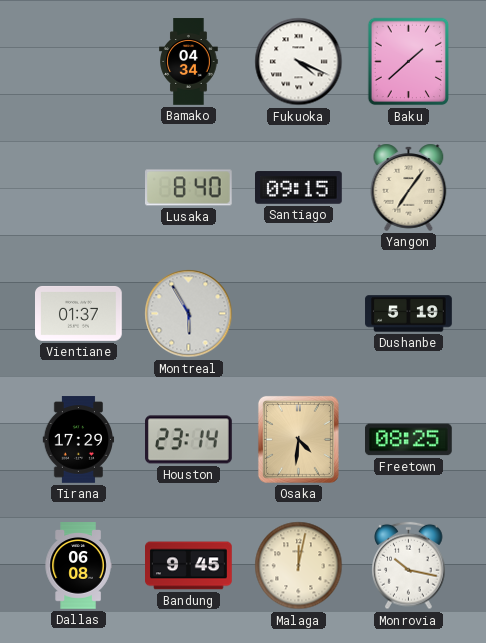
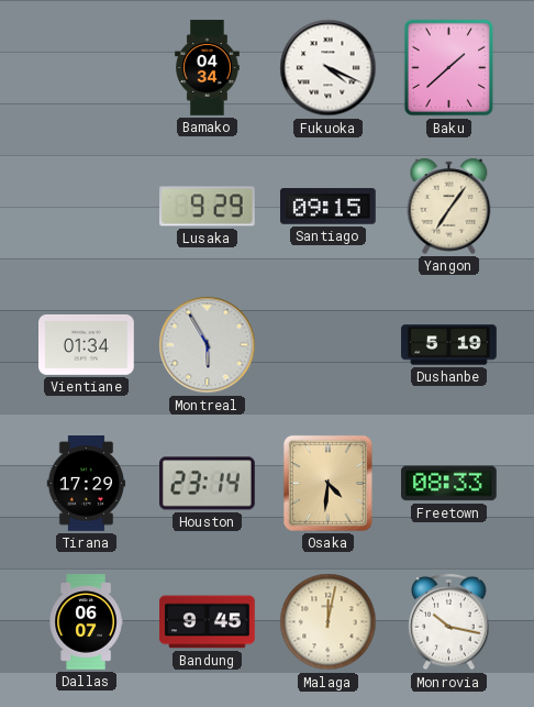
Lusaka: 8:40 -> 9:29 (208, 207)
Vientiane: 01:37 -> 01:34 (87, 344)
Freetown: 08:25 -> 08:33 (449, 484)
Dallas: 06:08 -> 06:07 (86, 622)
